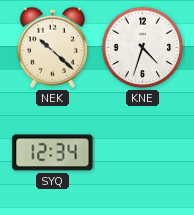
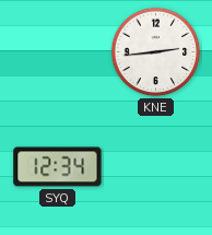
NEK: 10:22 -> none (52, 47)
KNE: 4:33 -> 2:44 (156, 52)
